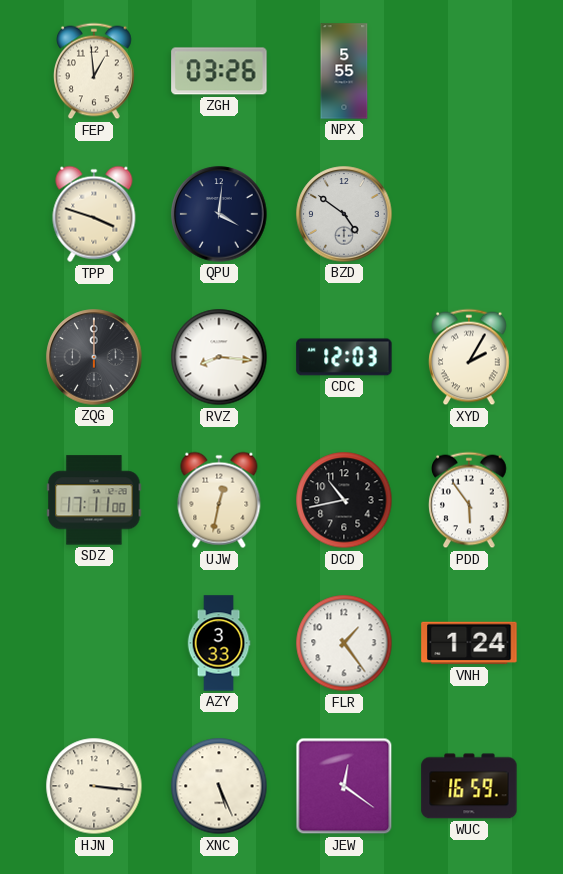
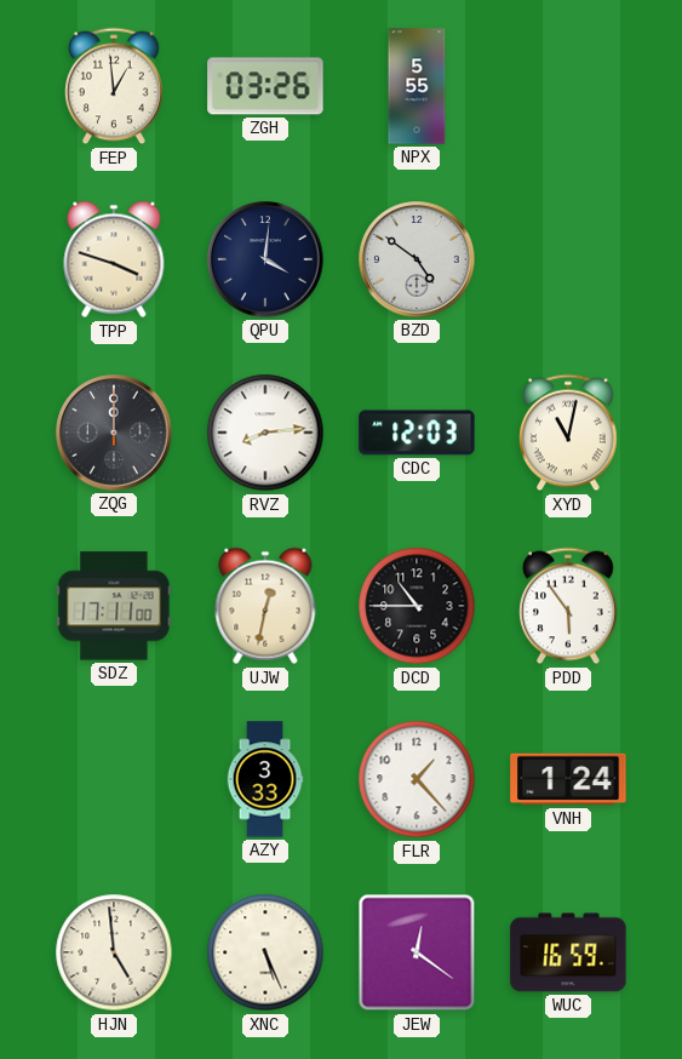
RVZ: 8:16 -> 8:14 (265, 433)
XYD: 2:05 -> 11:02 (569, 433)
DCD: 10:43 -> 10:45 (417, 606)
FLR: 1:24 -> 1:23 (417, 779)
HJN: 3:16 -> 4:59 (114, 952)
